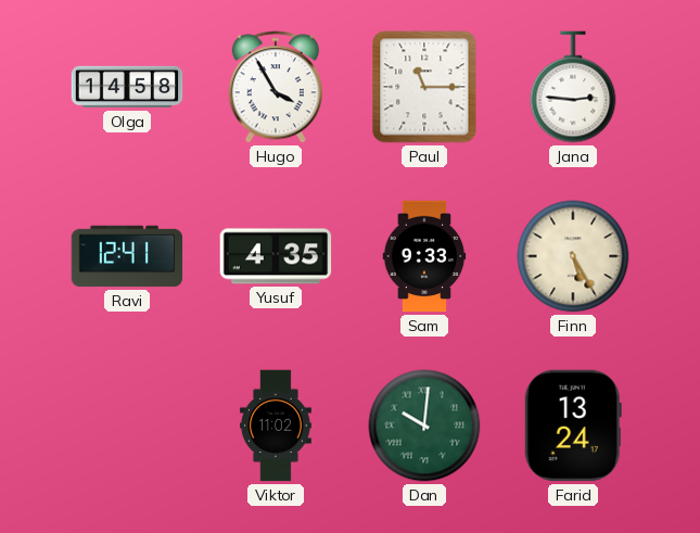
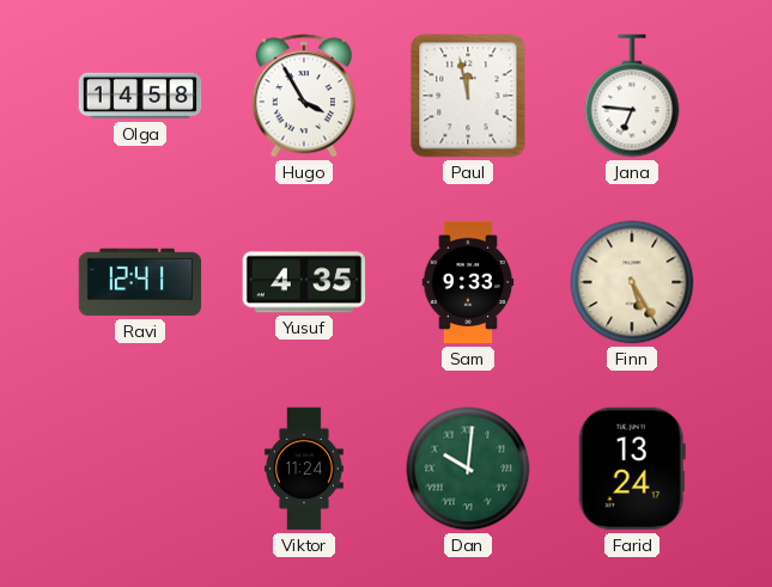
Paul: 11:15 -> 11:58 (468, 96)
Jana: 2:46 -> 6:46 (632, 96)
Viktor: 11:02 -> 11:24 (304, 469)
